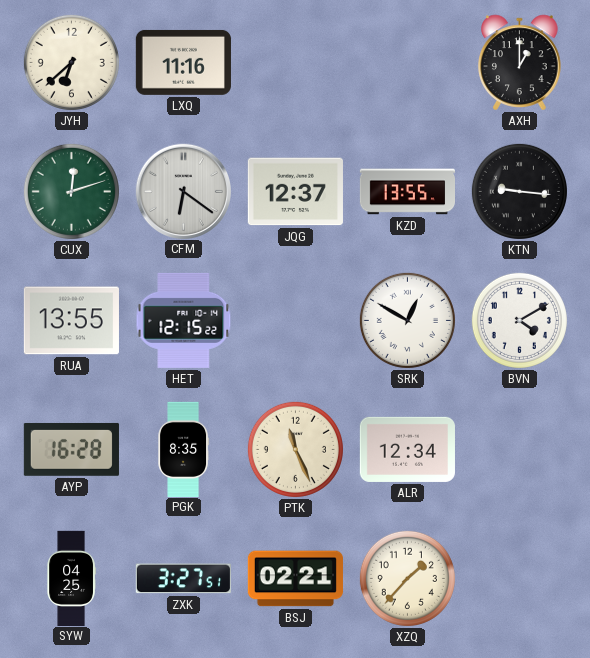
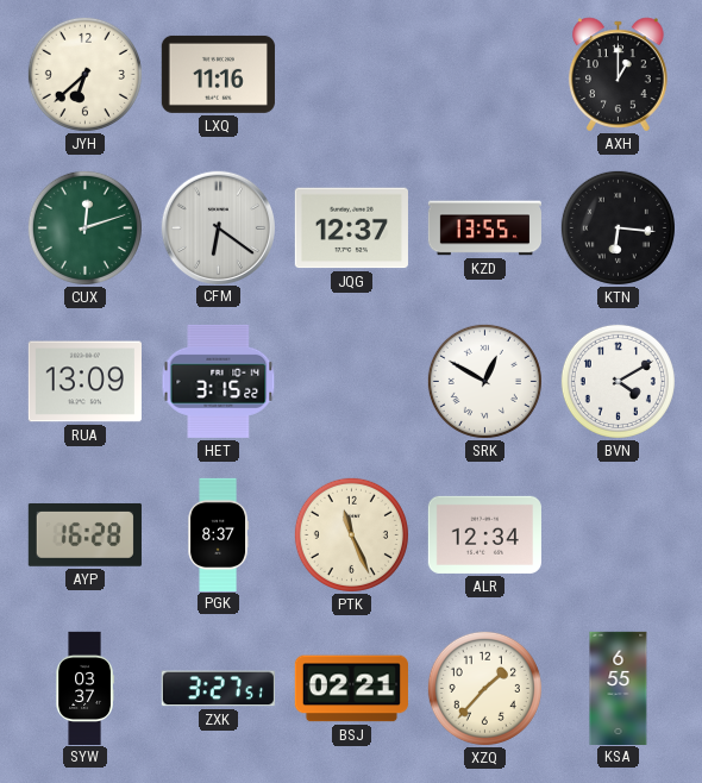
KTN: 9:16 -> 6:16 (618, 227)
RUA: 13:55 -> 13:09 (84, 382)
HET: 12:15 -> 3:15 (219, 381)
PGK: 8:35 -> 8:37 (219, 534)
SYW: 04:25 -> 03:37 (84, 688)
KSA: none -> 6:55 (619, 688)
